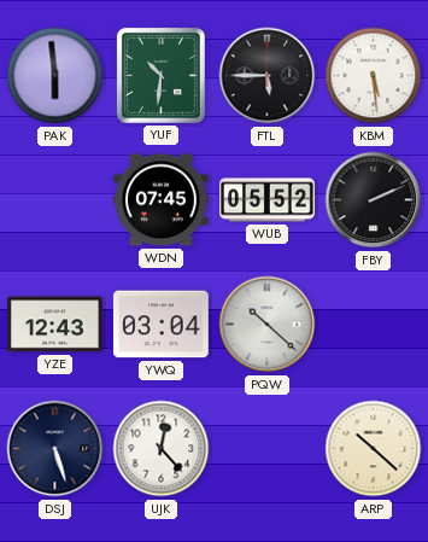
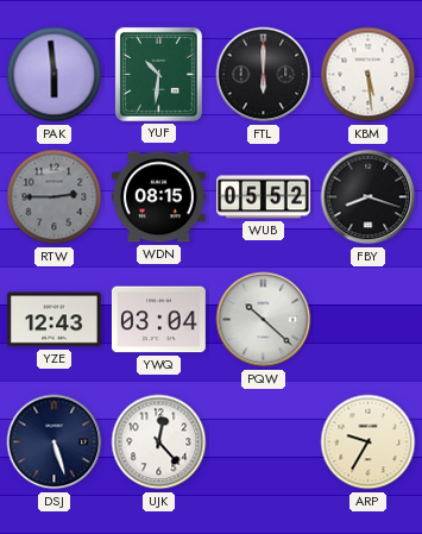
FTL: 5:45 -> 6:00 (264, 75)
RTW: none -> 2:45 (55, 197)
WDN: 07:45 -> 08:15 (159, 197)
FBY: 2:11 -> 8:18 (369, 197)
ARP: 10:22 -> 9:35 (369, 442)
